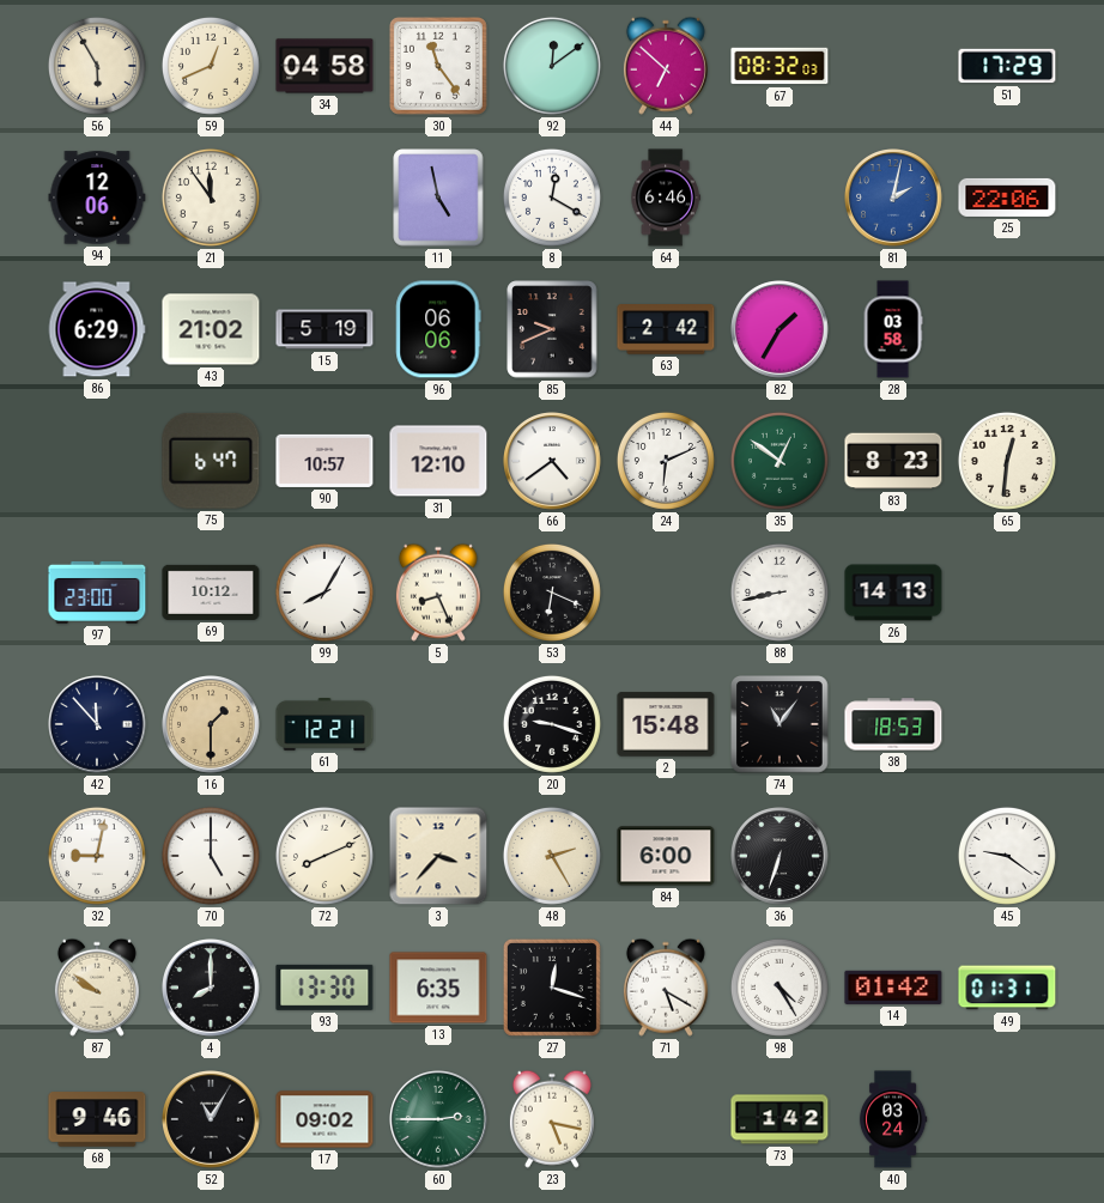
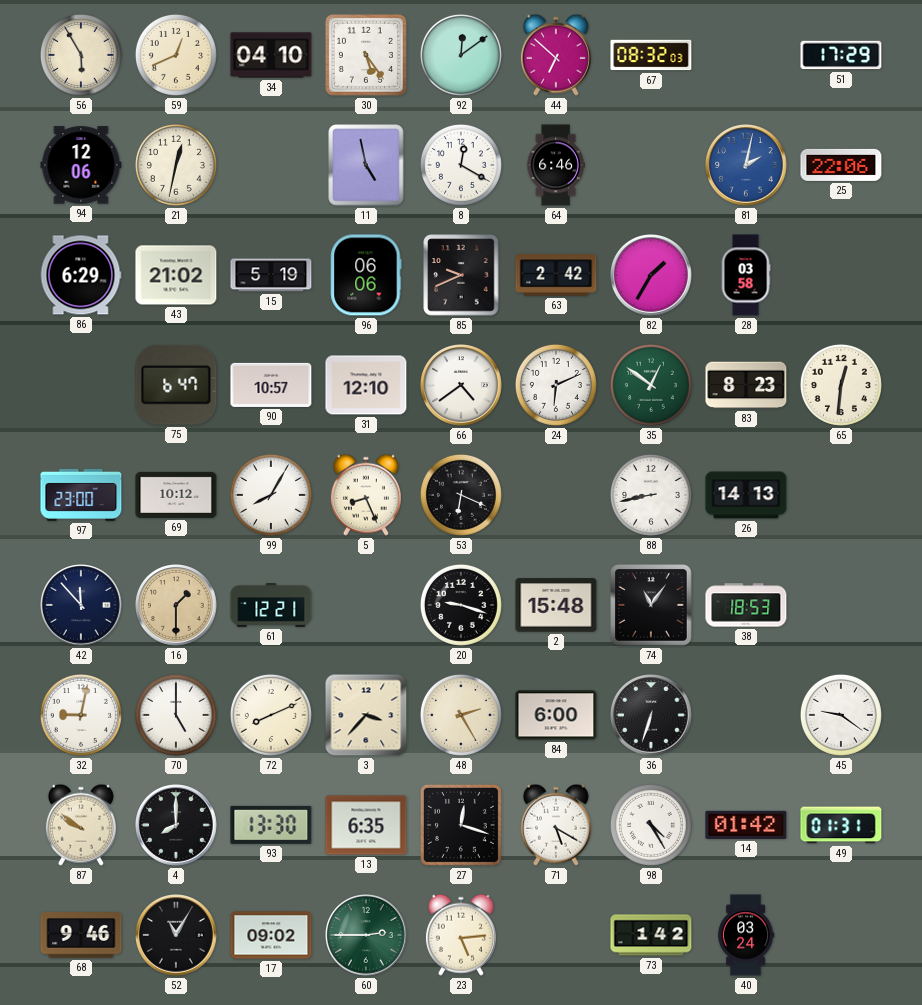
34: 04:58 -> 04:10 (271, 55)
30: 11:24 -> 5:24 (366, 55)
21: 11:54 -> 12:32 (176, 165)
23: 5:17 -> 5:14 (461, 935)
